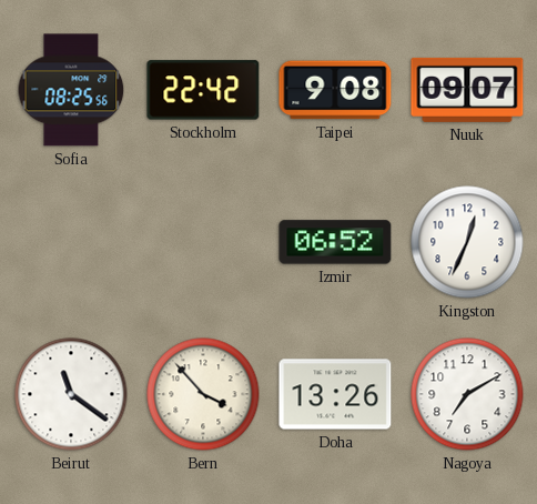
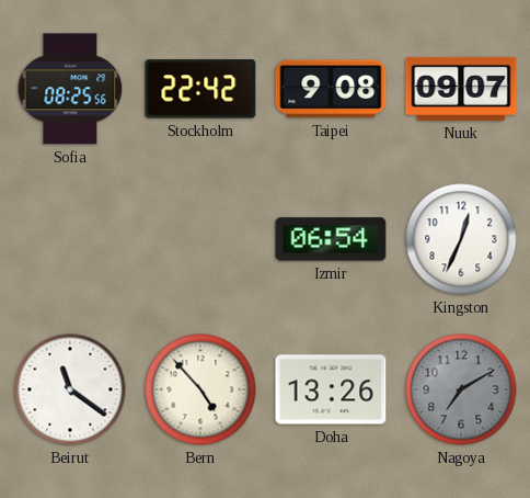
Izmir: 06:52 -> 06:54 (331, 239)
Bern: 3:53 -> 4:53 (200, 389)
Nagoya dial: white -> grey (461, 389)
